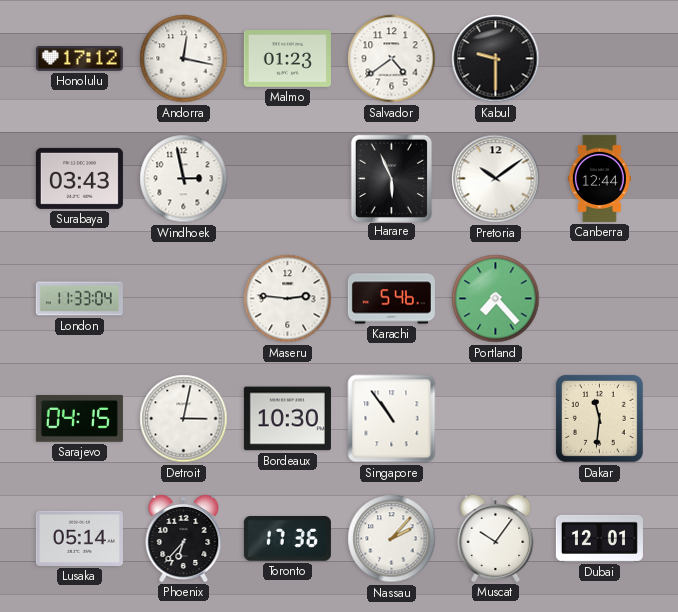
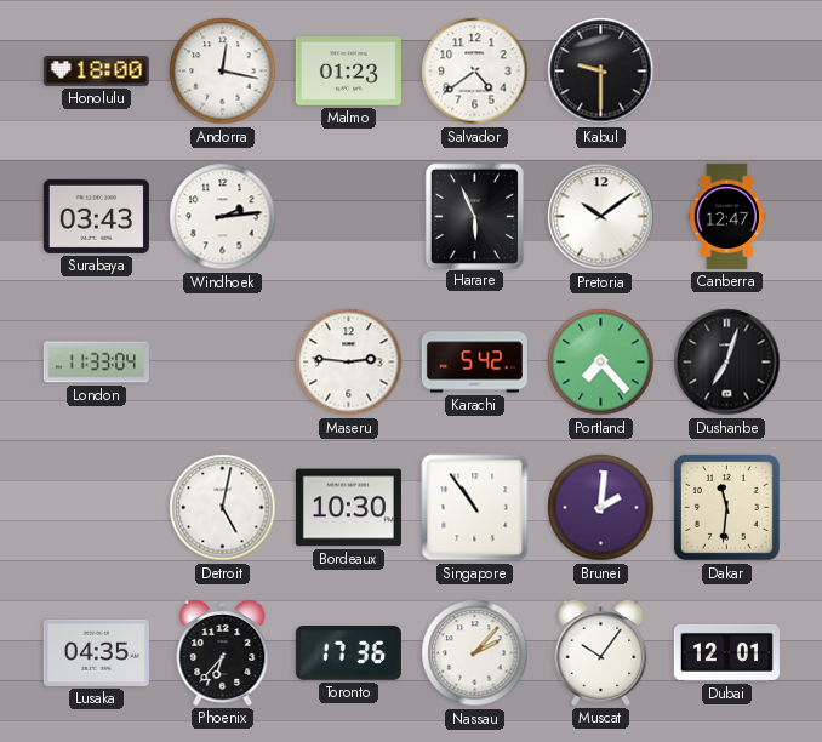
Honolulu: 17:12 -> 18:00 (96, 70)
Windhoek: 2:58 -> 2:14 (223, 217)
Canberra: 12:44 -> 12:47 (726, 216)
Karachi: 5:46 -> 5:42 (474, 363)
Dushanbe: none -> 7:03 (727, 363)
Sarajevo: 04:15 -> none (79, 419)
Detroit: 3:02 -> 5:02 (223, 508)
Brunei: none -> 2:01 (601, 508)
Lusaka: 05:14 -> 04:35 (96, 652)
